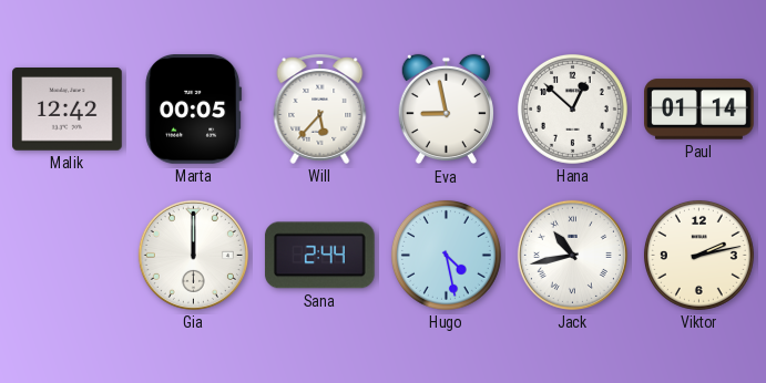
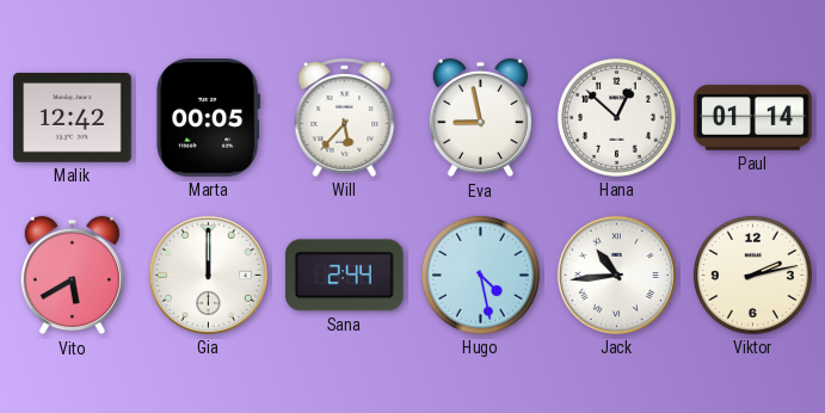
Vito: none -> 5:40 (72, 276)
Jack: 10:43 -> 10:44 (616, 275)
